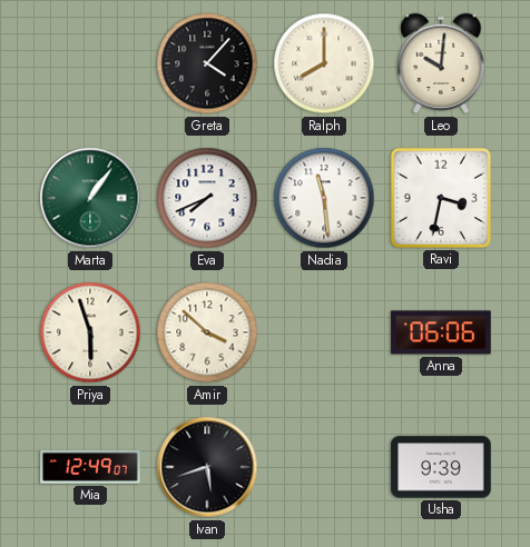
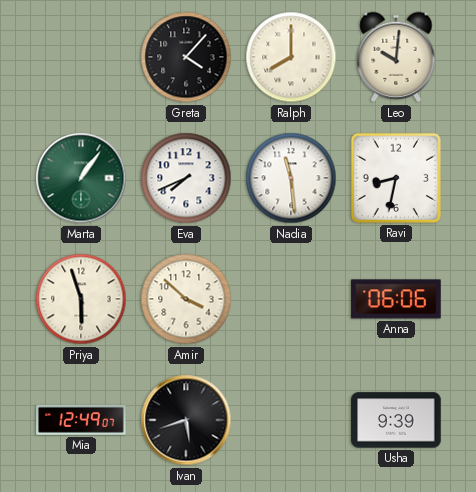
Ravi: 3:32 -> 8:32 (396, 178)
